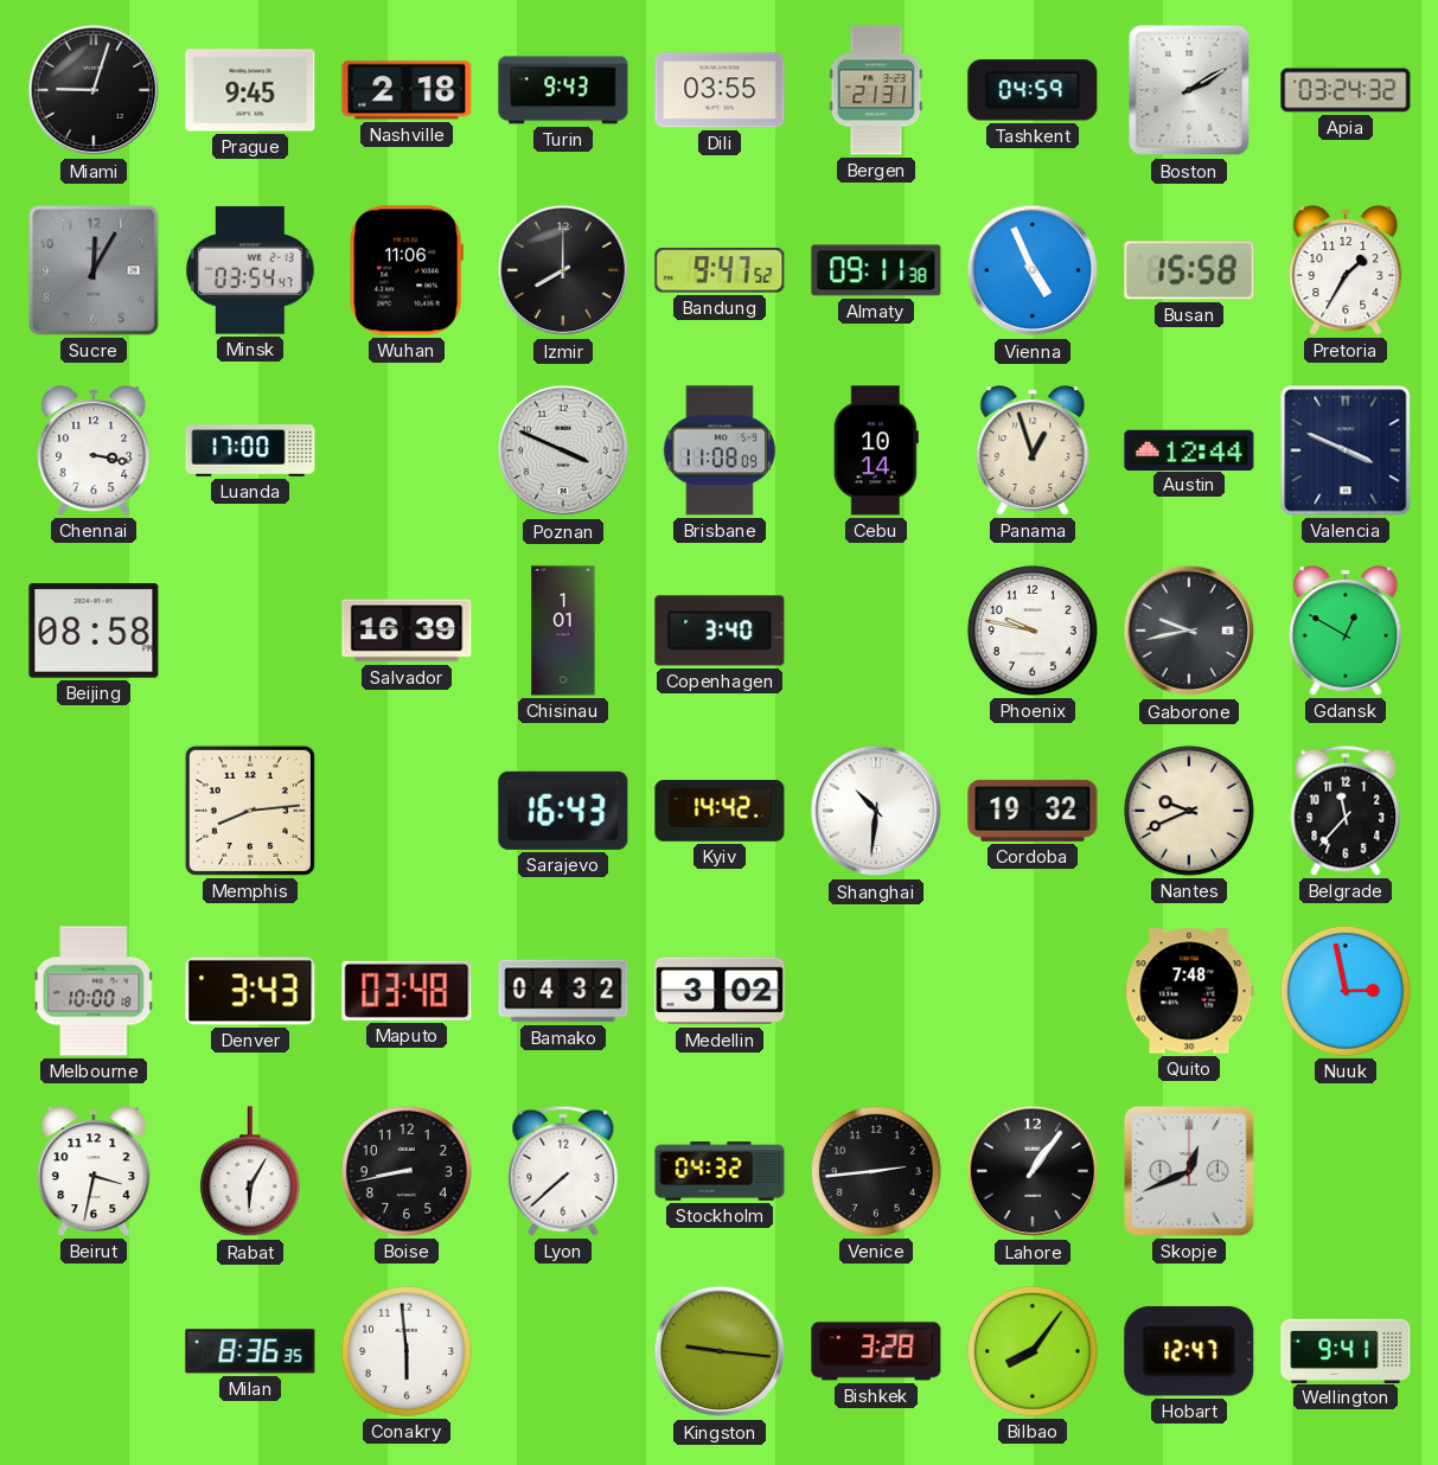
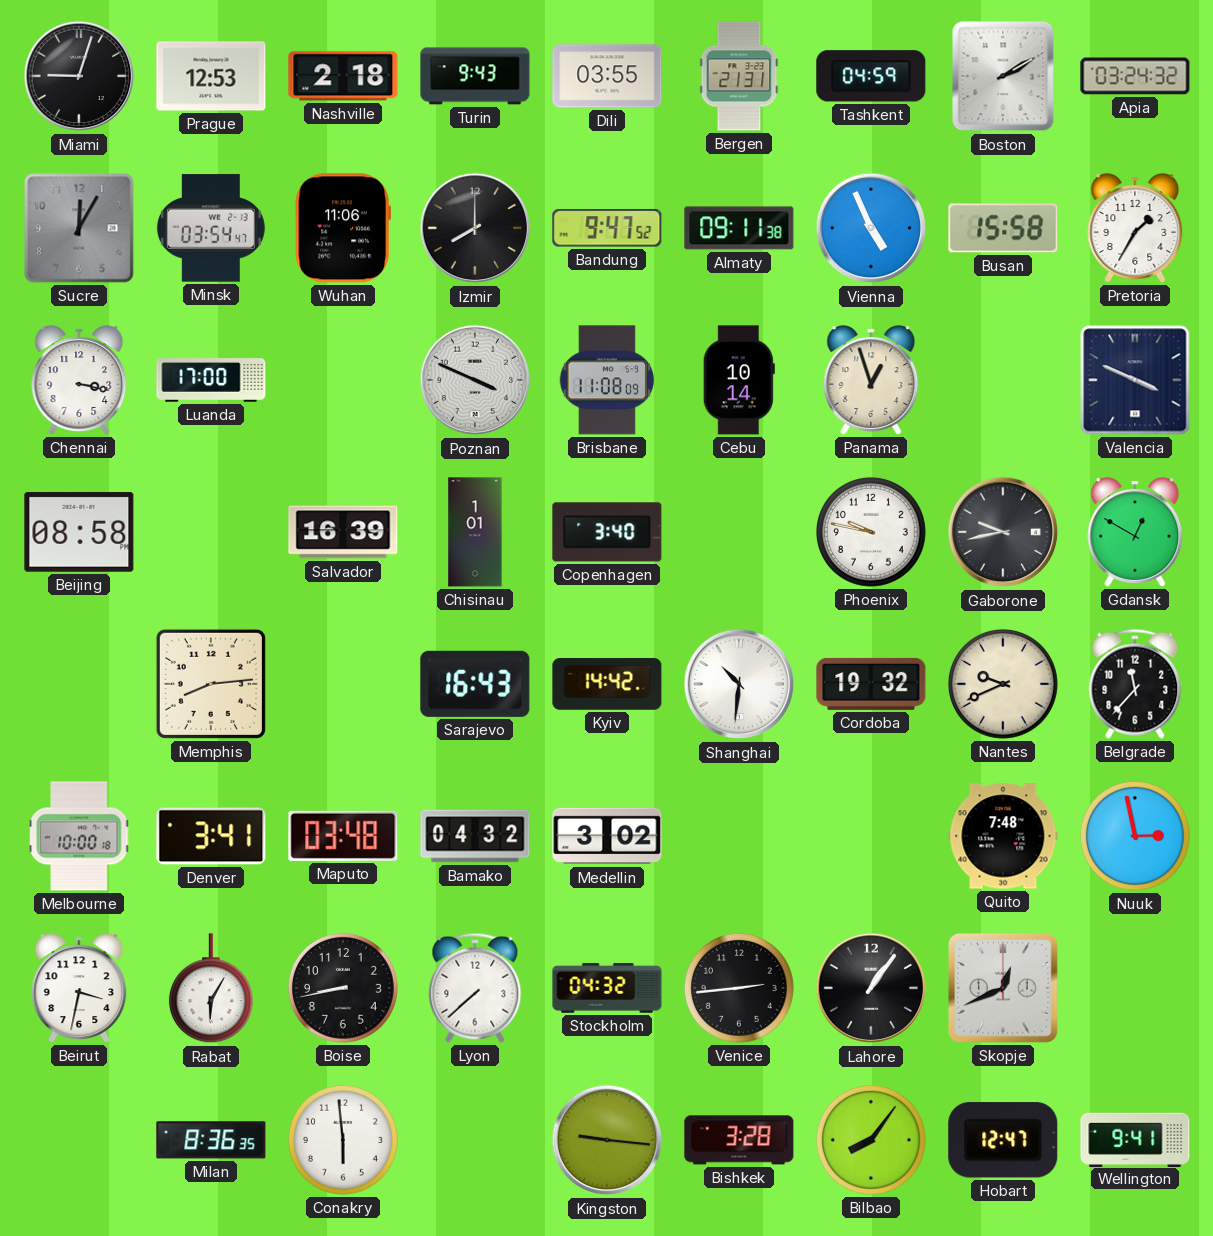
Prague: 9:45 -> 12:53 (211, 76)
Austin: 12:44 -> none (1189, 449)
Denver: 3:43 -> 3:41 (211, 836)
